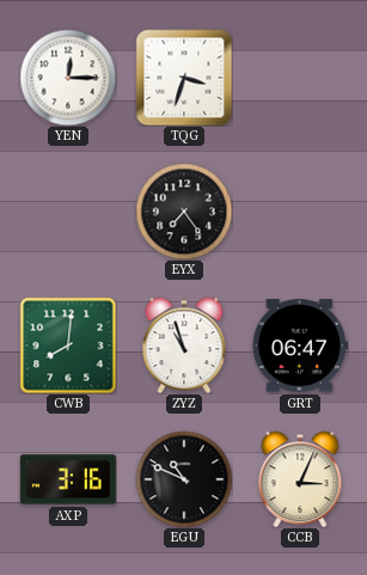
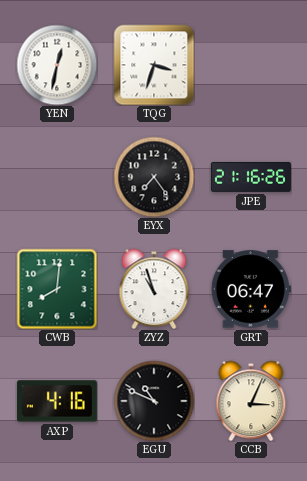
YEN: 12:15 -> 12:32 (57, 65)
JPE: none -> 21:16 (251, 177)
AXP: 3:16 -> 4:16 (57, 401)
